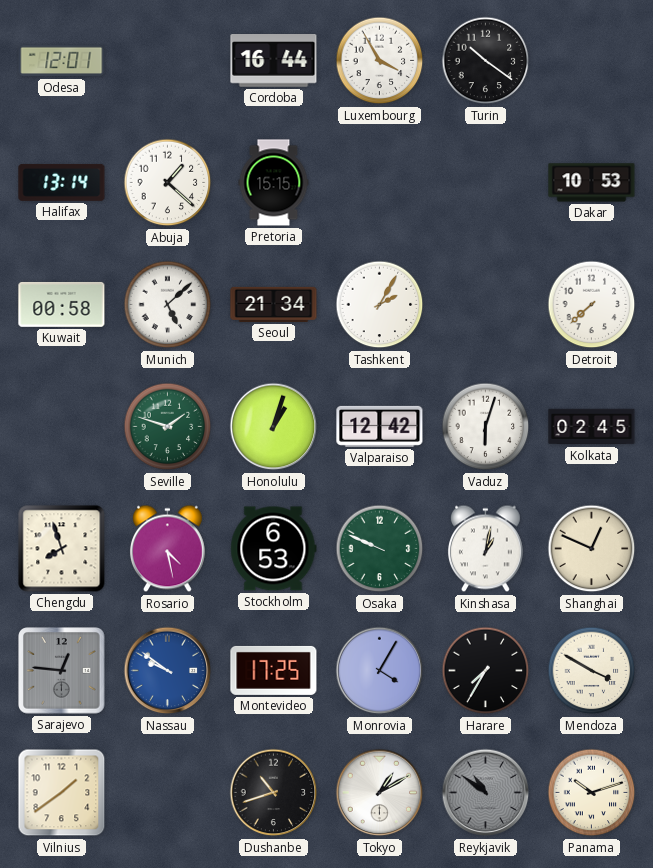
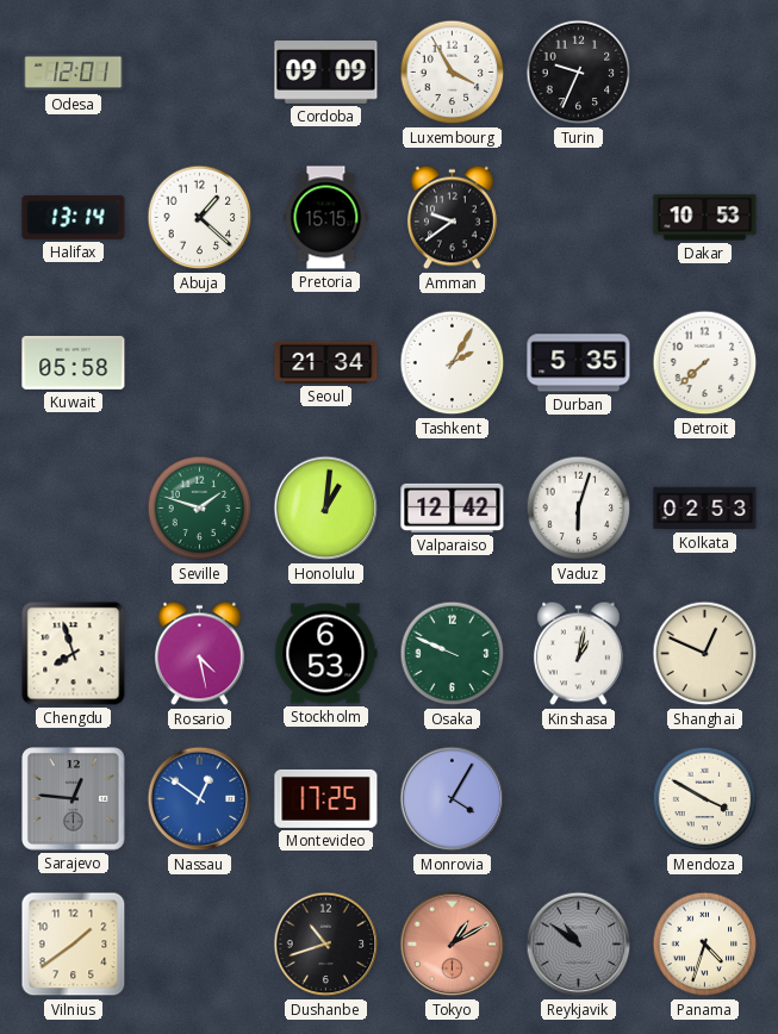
Cordoba: 16:44 -> 09:09 (326, 73)
Turin: 10:21 -> 9:34 (579, 73)
Amman: none -> 9:39 (452, 218)
Kuwait: 00:58 -> 05:58 (74, 362)
Munich: 5:08 -> none (168, 305)
Durban: none -> 5:35 (579, 363)
Honolulu: 1:03 -> 1:01 (326, 509)
Kolkata: 02:45 -> 02:53 (705, 509)
Nassau: 9:51 -> 12:51 (200, 799)
Harare: 7:35 -> none (486, 671)
Tokyo dial: white -> salmon (453, 945)
Panama: 10:12 -> 4:33 (705, 945)
